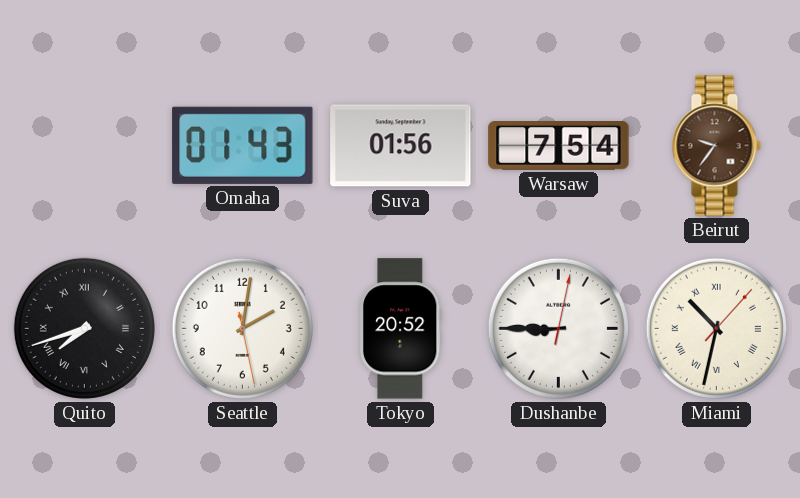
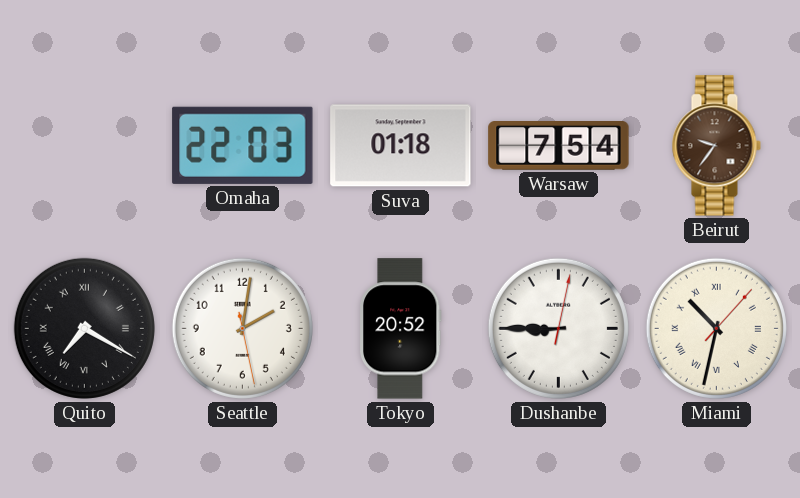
Omaha: 01:43 -> 22:03 (243, 145)
Suva: 01:56 -> 01:18 (401, 146)
Quito: 7:42 -> 7:20 (84, 328)
